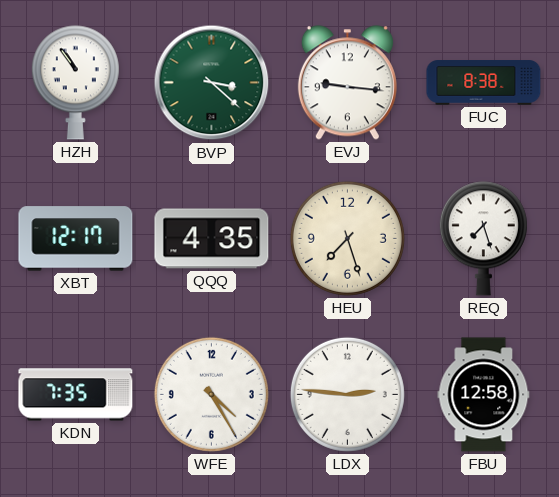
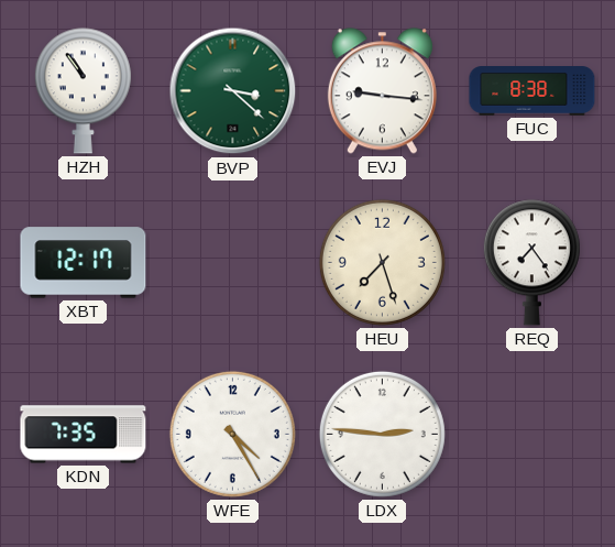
QQQ: 4:35 -> none (212, 239)
REQ: 7:27 -> 7:24 (531, 263)
FBU: 12:58 -> none (484, 395)
